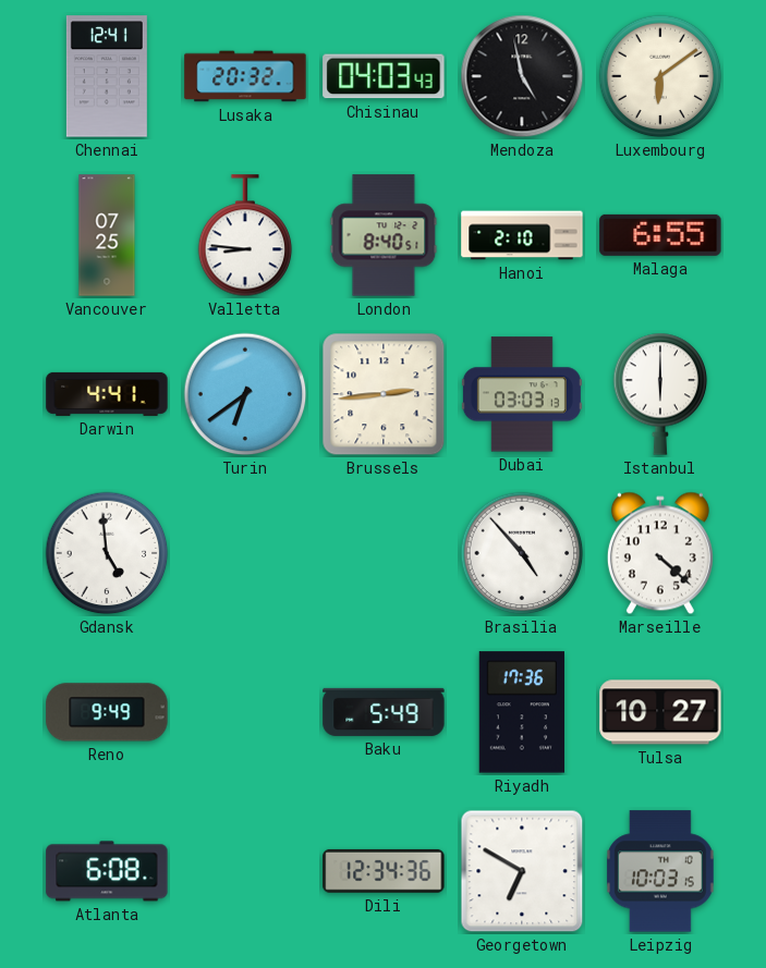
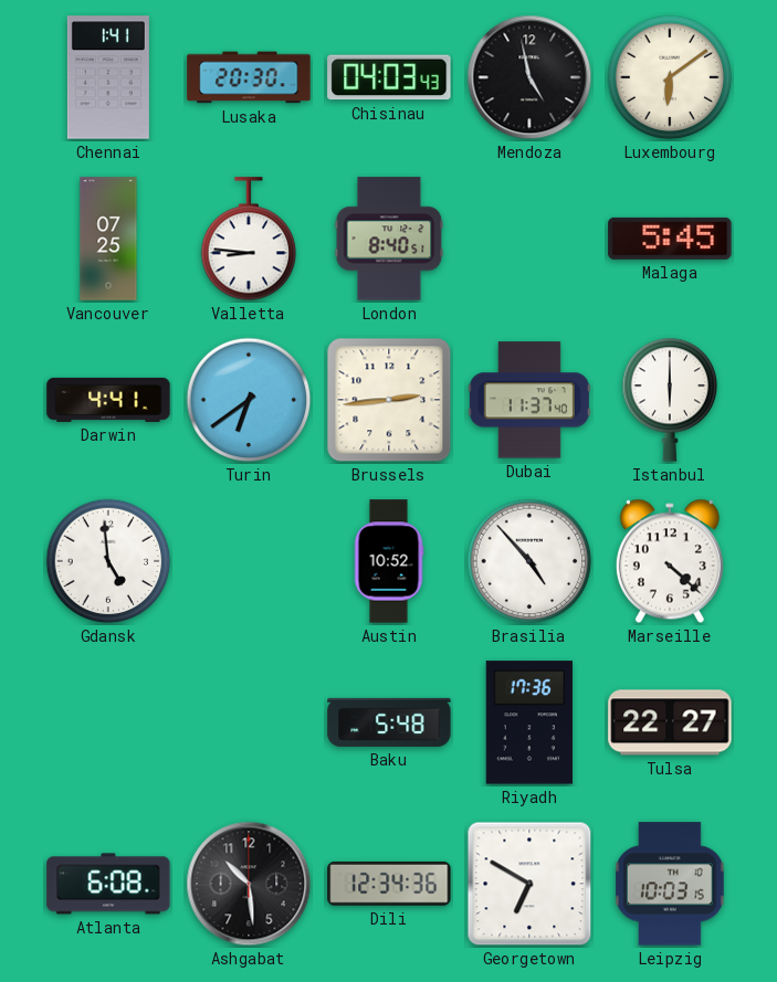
Chennai: 12:41 -> 1:41 (108, 77)
Lusaka: 20:32 -> 20:30 (249, 77)
Hanoi: 2:10 -> none (522, 235)
Malaga: 6:55 -> 5:45 (670, 239)
Dubai: 03:03 -> 11:37 (529, 400)
Austin: none -> 10:52 (389, 561)
Reno: 9:49 -> none (107, 712)
Baku: 5:49 -> 5:48 (389, 722)
Tulsa: 10:27 -> 22:27 (670, 722)
Ashgabat: none -> 10:29 (249, 884)
